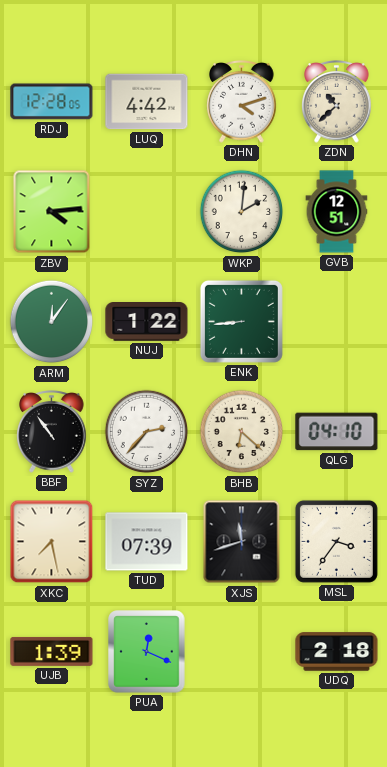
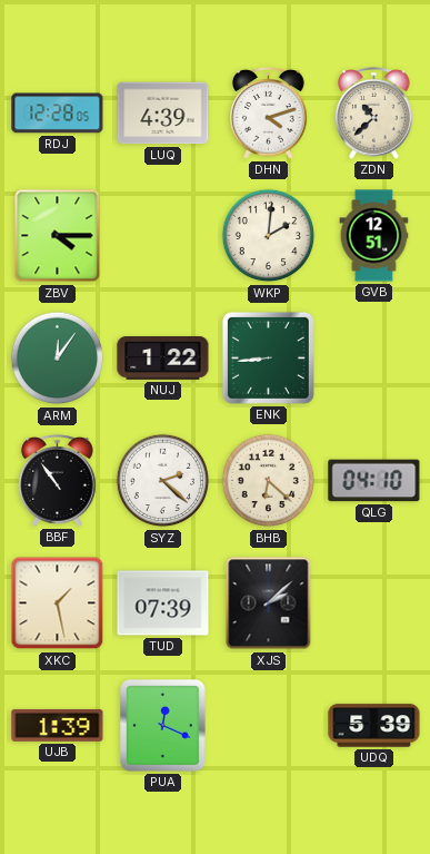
LUQ: 4:42 -> 4:39 (163, 114)
ZBV: 4:14 -> 4:15 (58, 236)
SYZ: 2:37 -> 2:22 (163, 481)
XKC: 7:28 -> 1:28 (58, 603)
XJS: 11:42 -> 2:08 (269, 603)
MSL: 3:36 -> none (336, 541)
UDQ: 2:18 -> 5:39 (374, 726)
